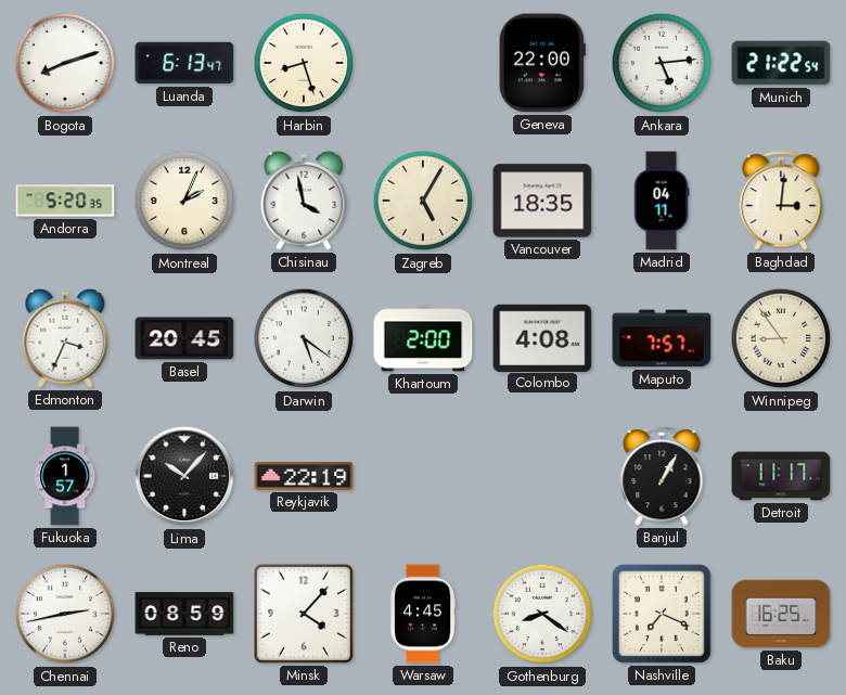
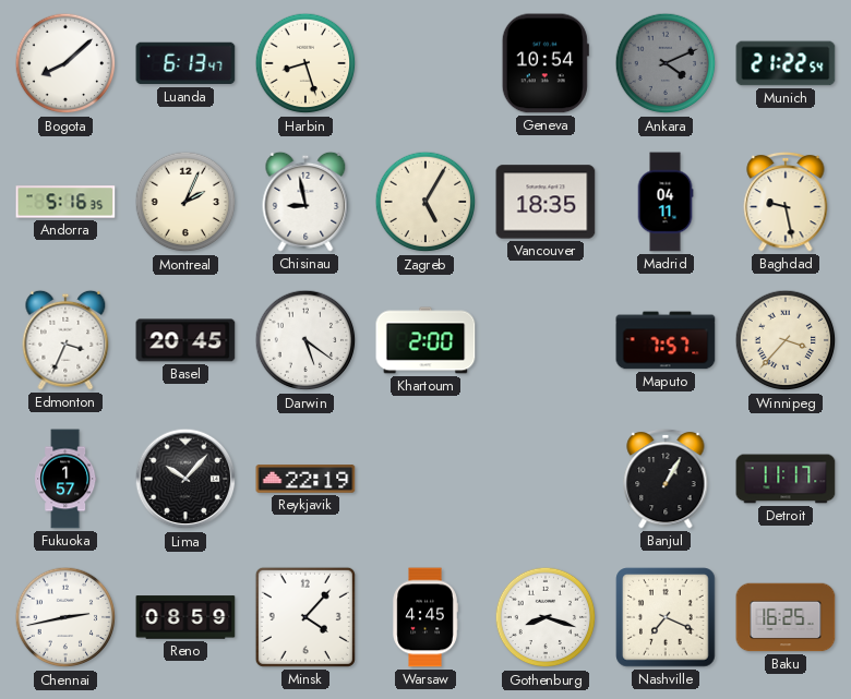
Bogota: 8:12 -> 8:08 (65, 63)
Geneva: 22:00 -> 10:54 (546, 63)
Ankara: 5:14 -> 4:11 (666, 63)
Ankara dial: white -> grey (666, 63)
Andorra: 5:20 -> 5:16 (65, 202)
Chisinau: 3:58 -> 8:58 (305, 202)
Baghdad: 3:01 -> 9:28 (786, 202)
Colombo: 4:08 -> none (542, 337)
Winnipeg: 8:54 -> 3:37 (786, 340)
Gothenburg: 8:21 -> 8:18 (546, 617)
